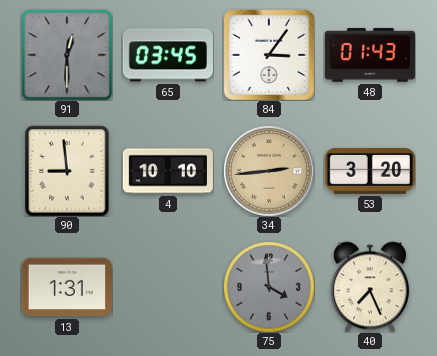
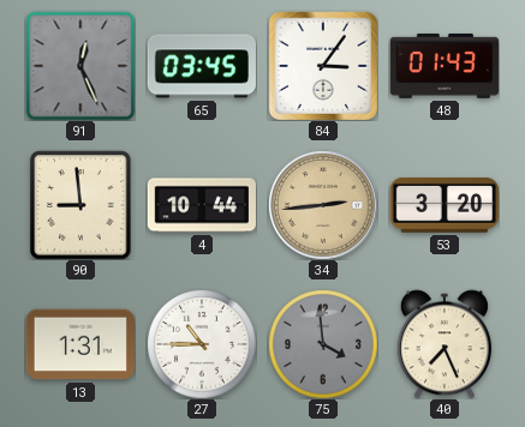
91: 12:30 -> 12:26 (80, 66)
4: 10:10 -> 10:44 (202, 205)
27: none -> 10:45 (202, 344)
